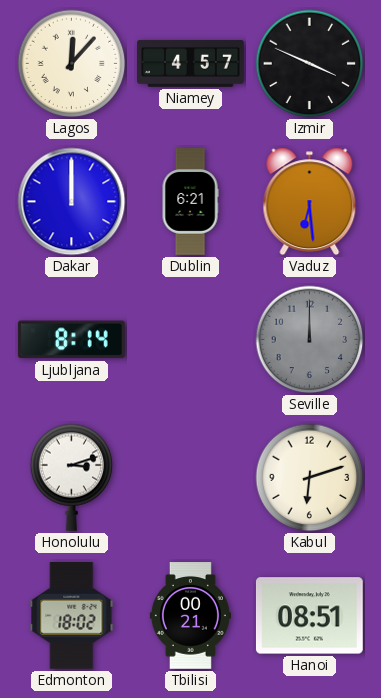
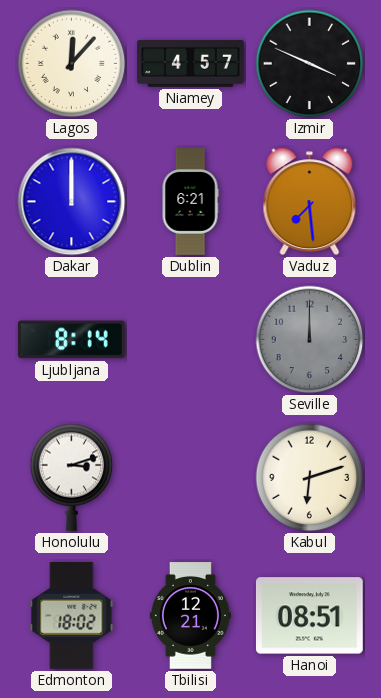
Vaduz: 6:29 -> 7:29 (310, 202)
Tbilisi: 00:21 -> 12:21 (190, 616)
